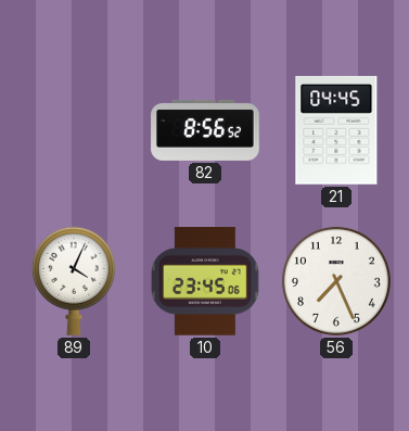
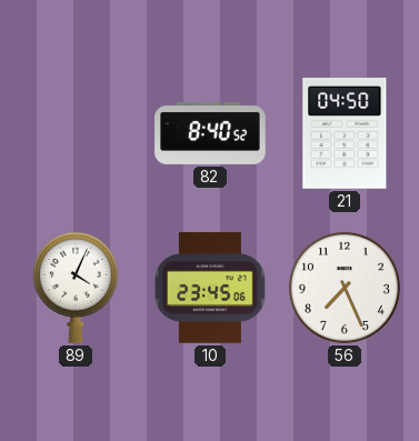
82: 8:56 -> 8:40 (210, 133)
21: 04:45 -> 04:50 (345, 133)
